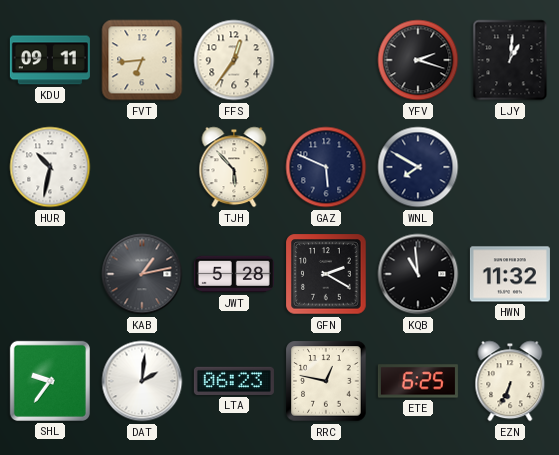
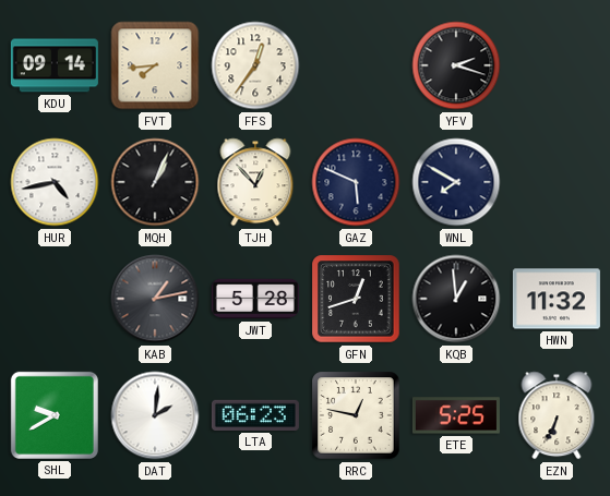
KDU: 09:11 -> 09:14 (55, 65)
FVT: 6:44 -> 7:44 (155, 65)
LJY: 1:01 -> none (510, 60)
HUR: 10:32 -> 4:43 (55, 182)
MQH: none -> 1:04 (155, 182)
TJH: 5:53 -> 12:53 (255, 182)
GFN: 2:20 -> 12:42 (356, 299)
KQB: 10:59 -> 12:59 (456, 299)
SHL: 9:36 -> 9:40 (55, 415)
ETE: 6:25 -> 5:25 (456, 415)
